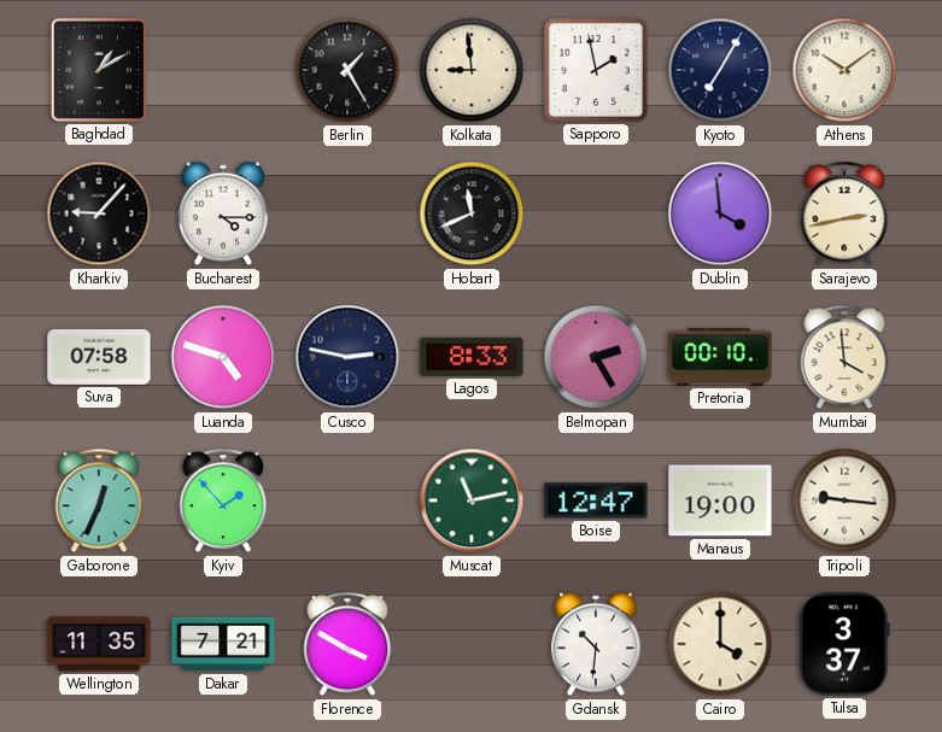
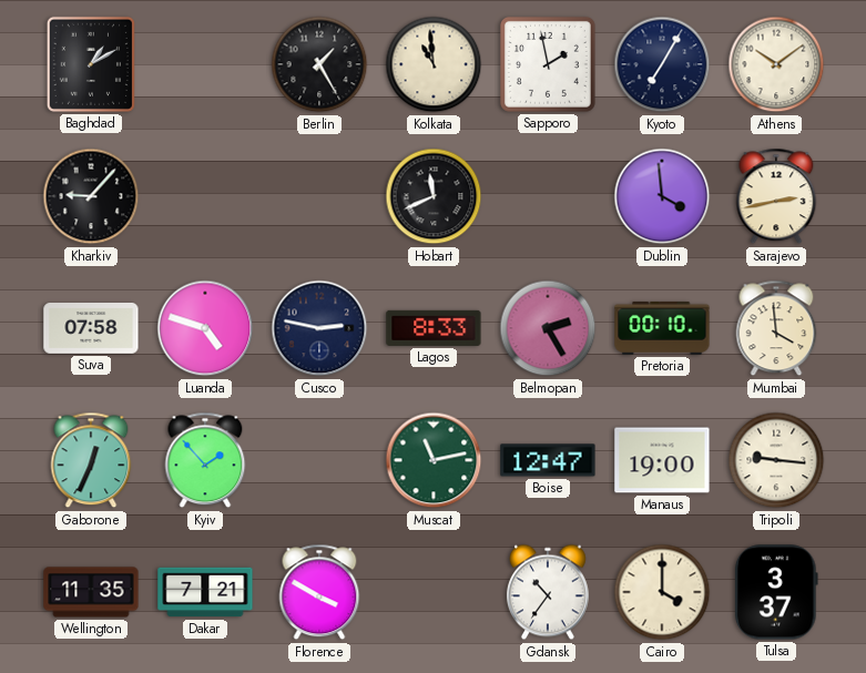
Kolkata: 8:59 -> 10:59 (434, 64)
Bucharest: 4:15 -> none (223, 213)
Gdansk: 10:31 -> 10:36 (548, 592)
